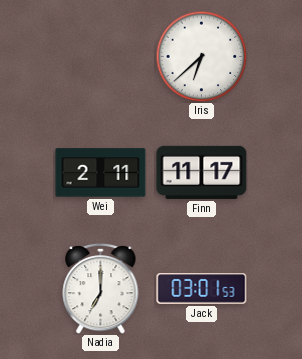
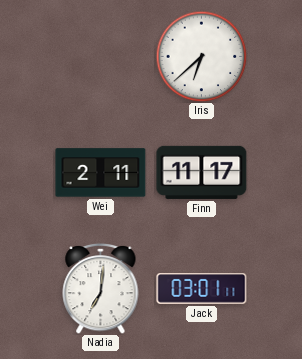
Nadia: 7:00 -> 7:01 (101, 288)
Jack: 03:01:53 -> 03:01:11 (202, 289)
